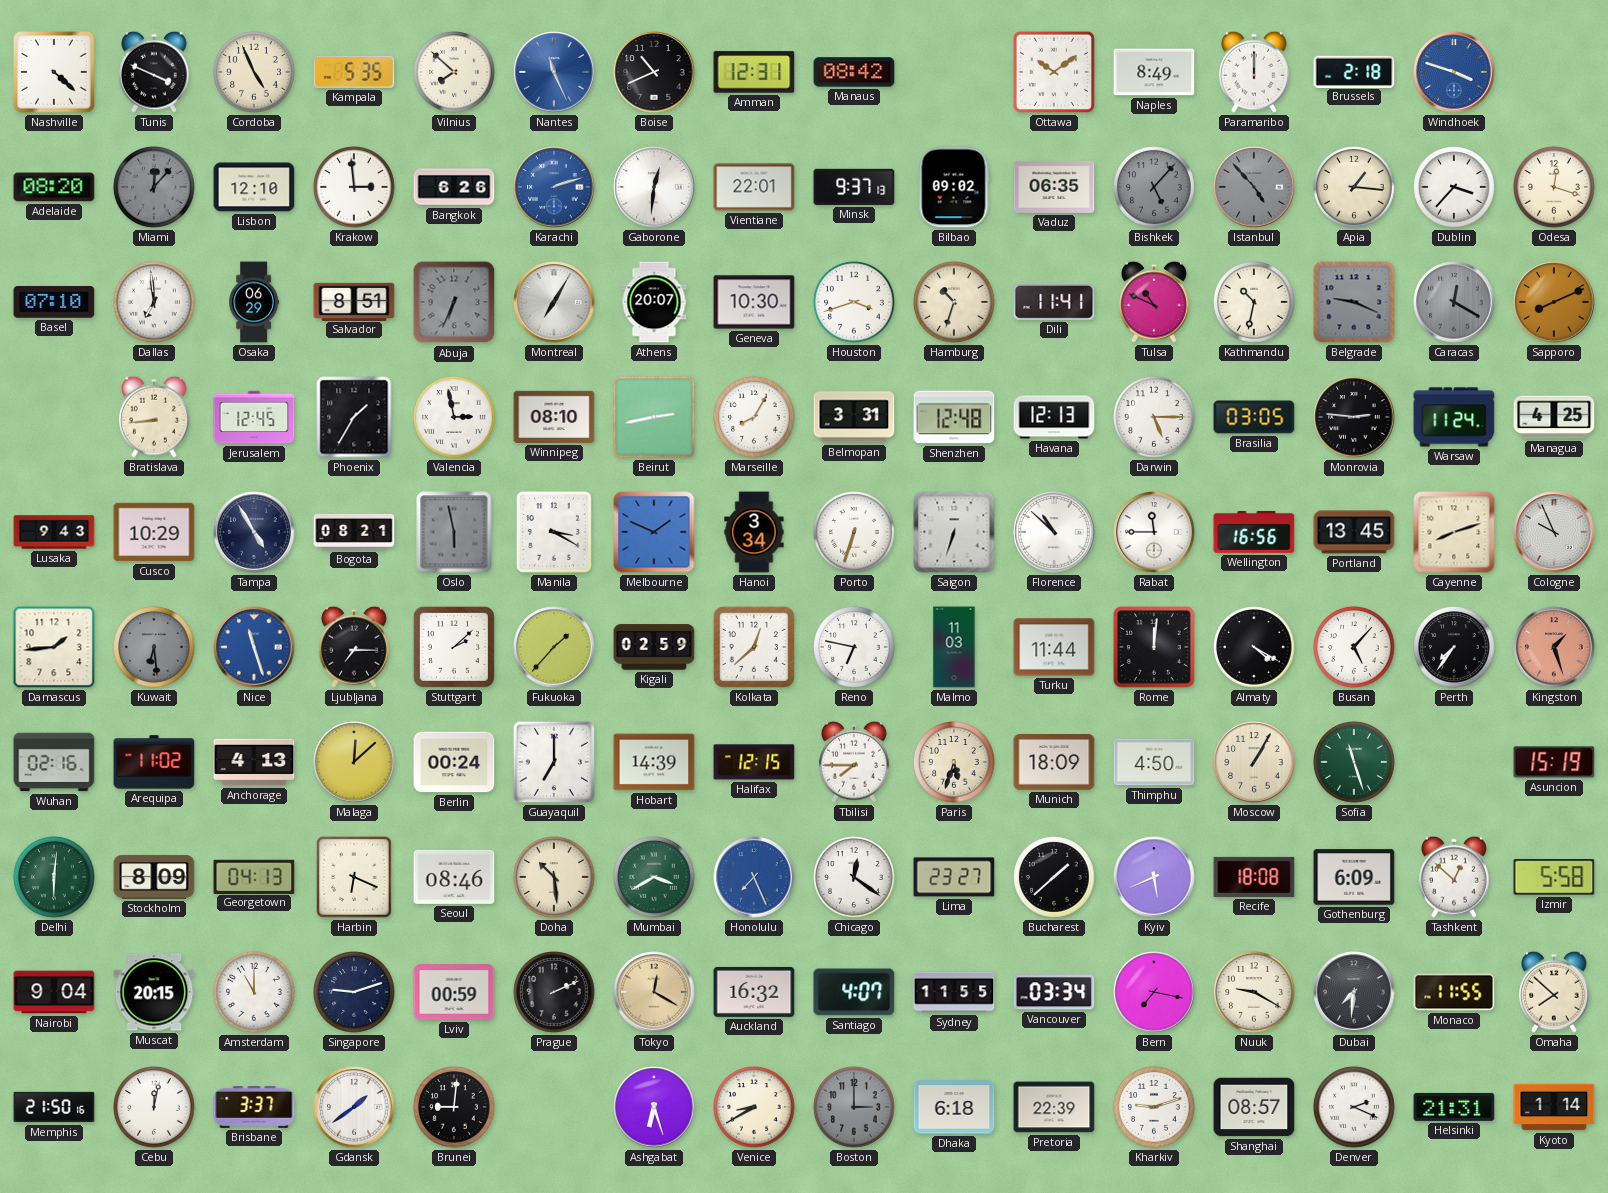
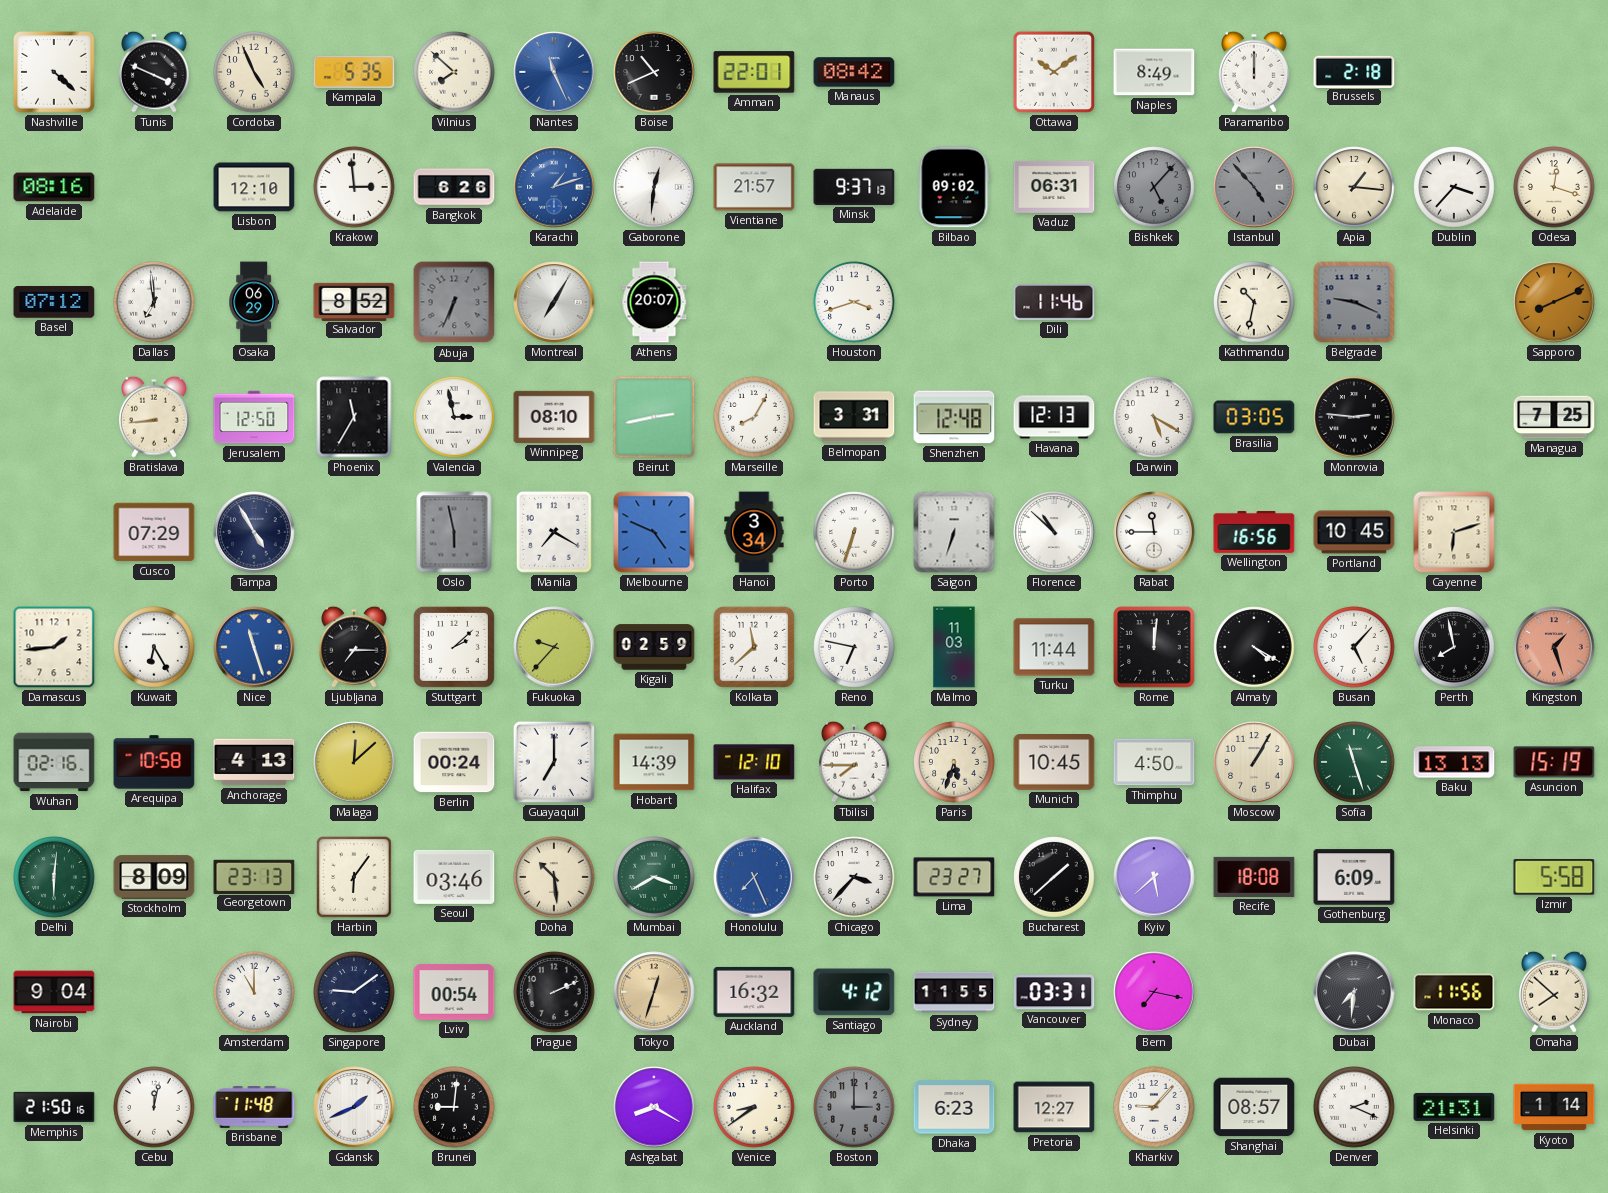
Amman: 12:31 -> 22:01 (754, 72)
Windhoek: 3:48 -> none (1454, 72)
Adelaide: 08:20 -> 08:16 (54, 187)
Miami: 12:07 -> none (154, 187)
Karachi: 2:12 -> 1:12 (554, 187)
Vientiane: 22:01 -> 21:57 (754, 187)
Vaduz: 06:35 -> 06:31 (1054, 187)
Basel: 07:10 -> 07:12 (54, 302)
Salvador: 8:51 -> 8:52 (354, 301)
Geneva: 10:30 -> none (754, 302)
Hamburg: 10:33 -> none (954, 302)
Dili: 11:41 -> 11:46 (1054, 302)
Tulsa: 10:49 -> none (1155, 302)
Caracas: 12:20 -> none (1454, 302)
Jerusalem: 12:45 -> 12:50 (254, 417)
Phoenix: 1:35 -> 11:35 (354, 417)
Darwin: 5:15 -> 5:20 (1154, 417)
Warsaw: 11:24 -> none (1454, 417)
Managua: 4:25 -> 7:25 (1554, 417)
Lusaka: 9:43 -> none (54, 532)
Cusco: 10:29 -> 07:29 (154, 532)
Bogota: 08:21 -> none (354, 532)
Manila: 3:20 -> 7:20 (554, 532)
Melbourne: 1:49 -> 4:49 (654, 532)
Portland: 13:45 -> 10:45 (1354, 532)
Cayenne: 8:12 -> 6:12 (1454, 532)
Cologne: 9:56 -> none (1554, 532)
Kuwait: 6:29 -> 6:25 (154, 647)
Kuwait dial: grey -> white (154, 647)
Fukuoka: 1:37 -> 9:37 (554, 647)
Kolkata: 12:38 -> 11:38 (754, 647)
Perth: 7:36 -> 7:58 (1454, 647)
Arequipa: 11:02 -> 10:58 (154, 762)
Halifax: 12:15 -> 12:10 (754, 762)
Munich: 18:09 -> 10:45 (1054, 763)
Baku: none -> 13:13 (1454, 762)
Georgetown: 04:13 -> 23:13 (254, 876)
Harbin: 6:19 -> 6:06 (354, 877)
Seoul: 08:46 -> 03:46 (454, 877)
Chicago: 12:21 -> 3:37 (854, 877)
Kyiv: 5:41 -> 5:38 (1154, 877)
Tashkent: 12:52 -> none (1455, 877)
Muscat: 20:15 -> none (154, 992)
Singapore: 9:12 -> 9:09 (354, 992)
Lviv: 00:59 -> 00:54 (454, 992)
Tokyo: 12:20 -> 12:33 (654, 992)
Santiago: 4:07 -> 4:12 (854, 992)
Vancouver: 03:34 -> 03:31 (1054, 992)
Nuuk: 9:20 -> none (1254, 992)
Monaco: 11:55 -> 11:56 (1454, 992)
Brisbane: 3:37 -> 11:48 (254, 1108)
Gdansk: 1:39 -> 1:41 (354, 1107)
Ashgabat: 6:27 -> 8:20 (654, 1107)
Venice: 8:40 -> 8:39 (754, 1107)
Dhaka: 6:18 -> 6:23 (954, 1107)
Pretoria: 22:39 -> 12:27 (1054, 1107)
Kharkiv: 9:12 -> 9:07 (1154, 1107)
